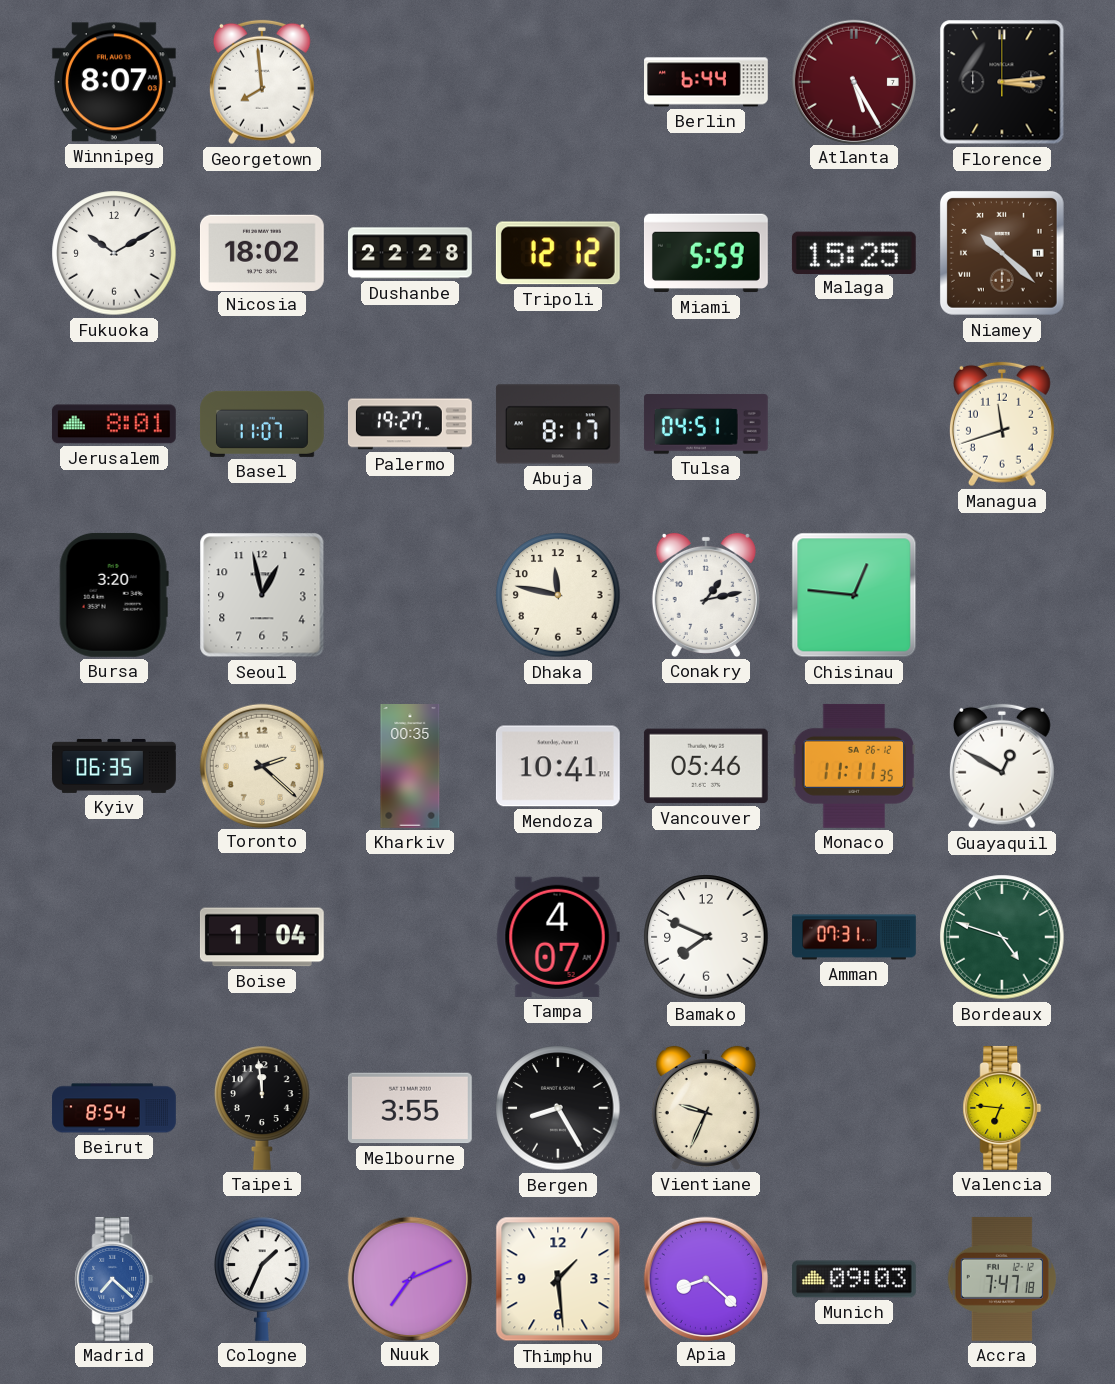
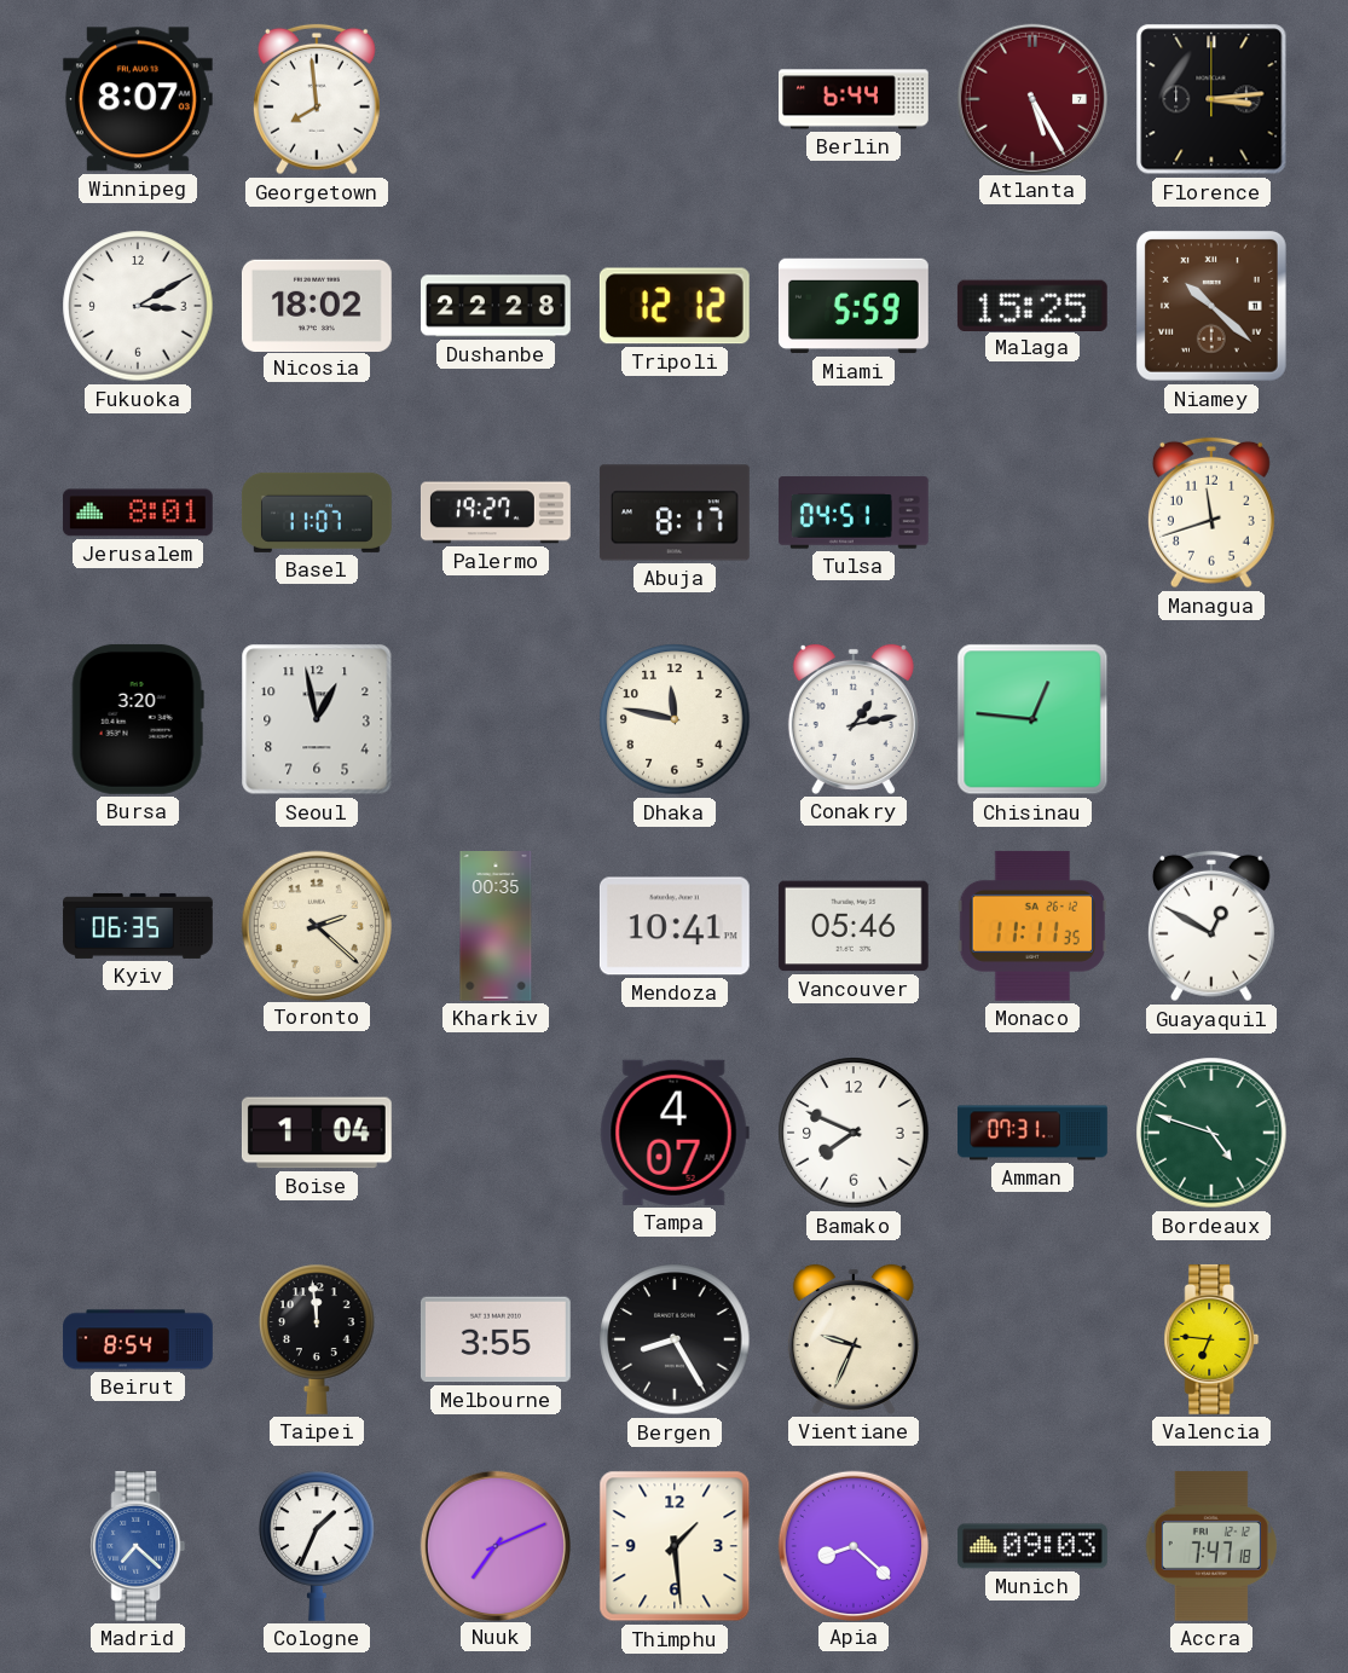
Fukuoka: 10:10 -> 3:10 (138, 306)
